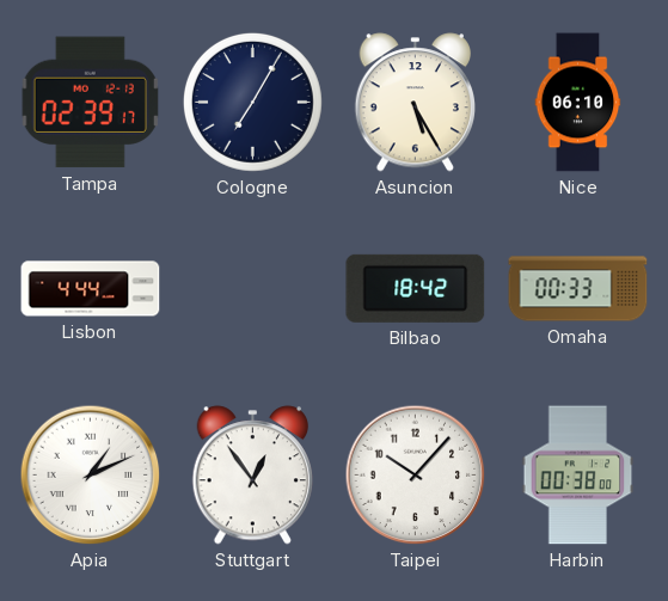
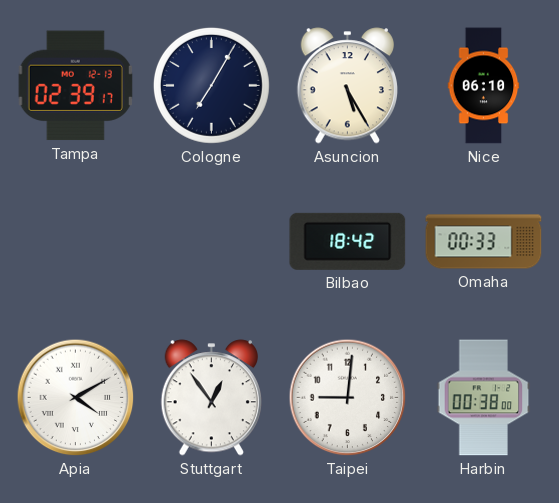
Lisbon: 4:44 -> none (91, 289)
Apia: 1:11 -> 4:10 (76, 398)
Taipei: 10:07 -> 9:01 (348, 398)
